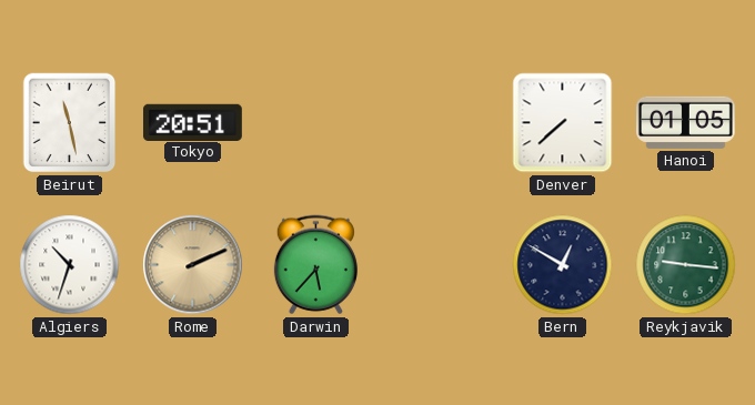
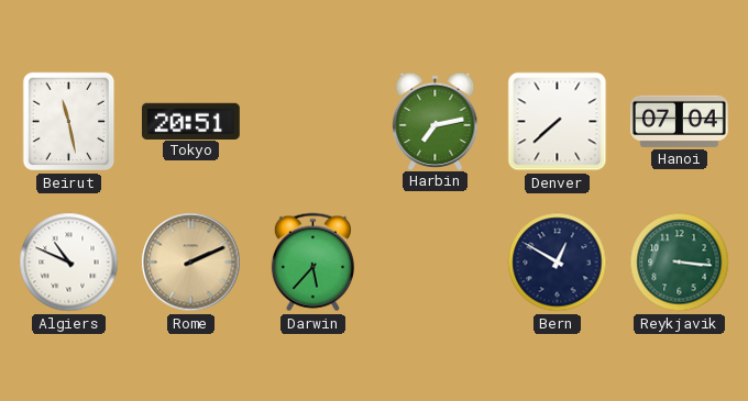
Harbin: none -> 7:13 (436, 121)
Hanoi: 01:05 -> 07:04 (679, 121)
Algiers: 10:33 -> 10:49 (69, 263)
Reykjavik: 9:16 -> 3:16 (680, 263)
